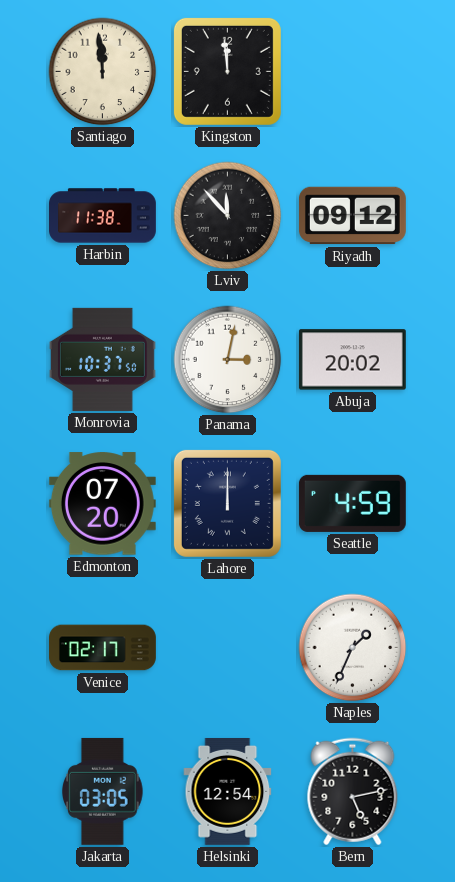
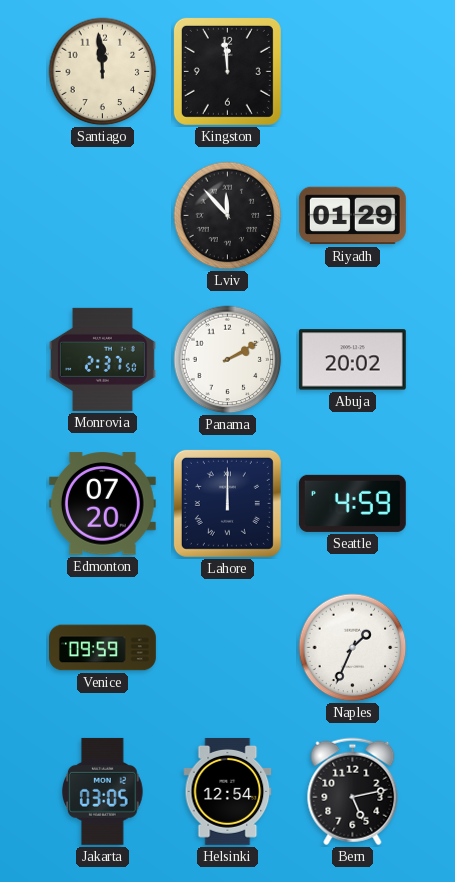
Harbin: 11:38 -> none (103, 216)
Riyadh: 09:12 -> 01:29 (352, 216)
Monrovia: 10:37 -> 2:37 (102, 359)
Panama: 3:02 -> 2:10 (228, 360)
Venice: 02:17 -> 09:59 (103, 648)
